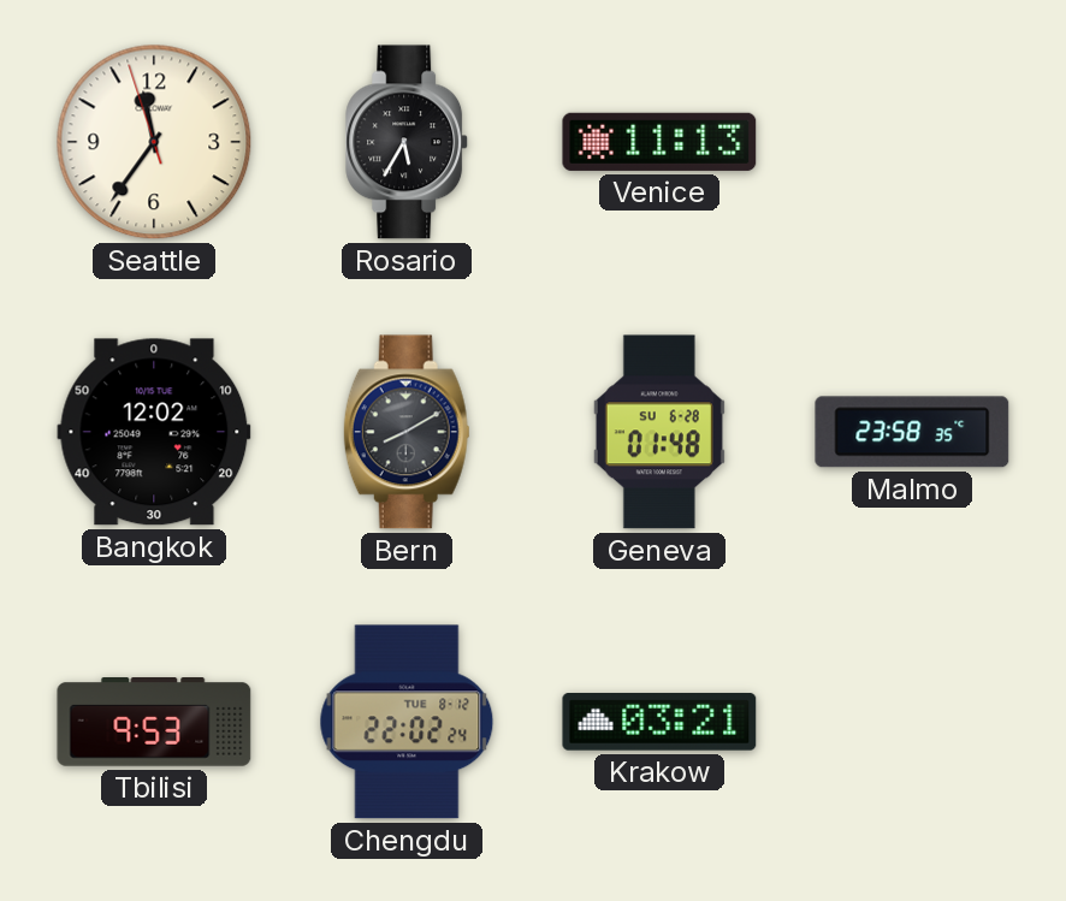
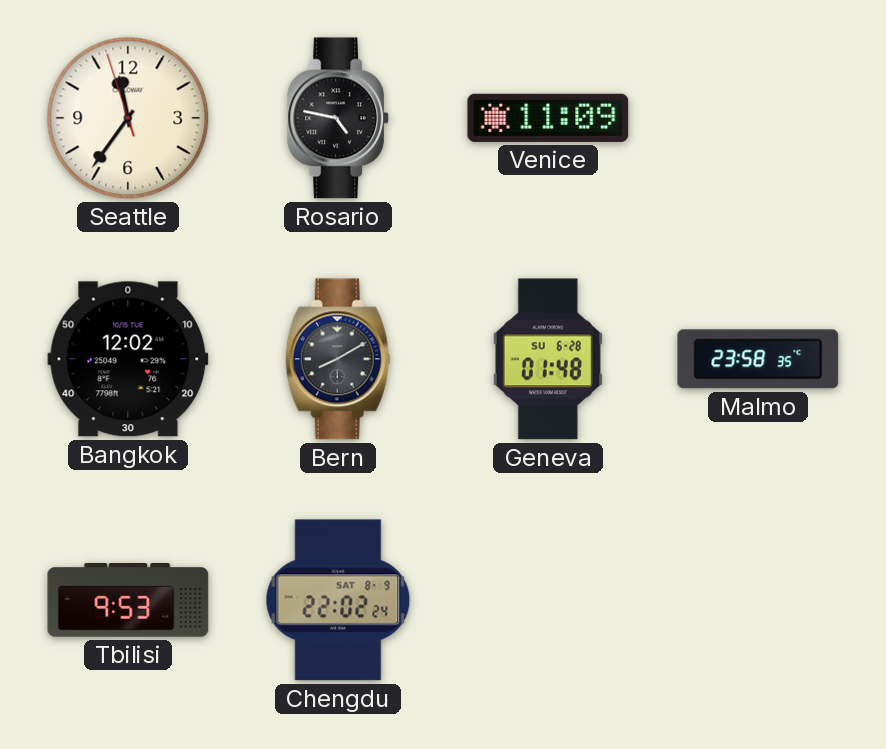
Rosario: 5:35 -> 4:47 (339, 118)
Venice: 11:13 -> 11:09 (548, 118)
Chengdu date: TUE 8-12 -> SAT 8-9 (338, 600)
Krakow: 03:21 -> none (659, 722)
